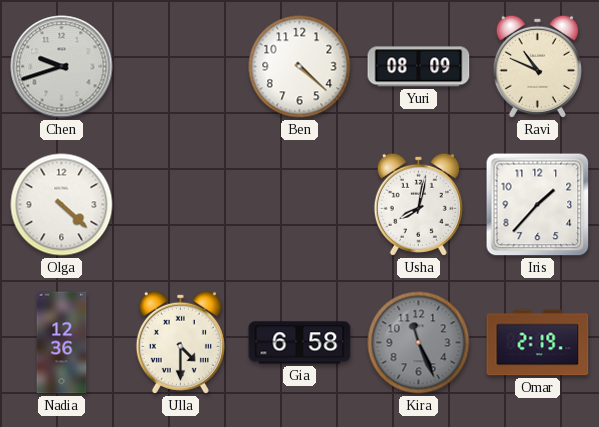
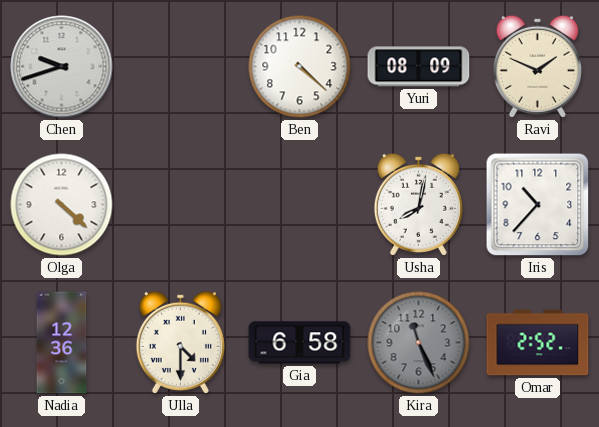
Ravi: 10:49 -> 1:49 (537, 66)
Iris: 1:37 -> 10:37 (538, 205)
Omar: 2:19 -> 2:52 (538, 343)
